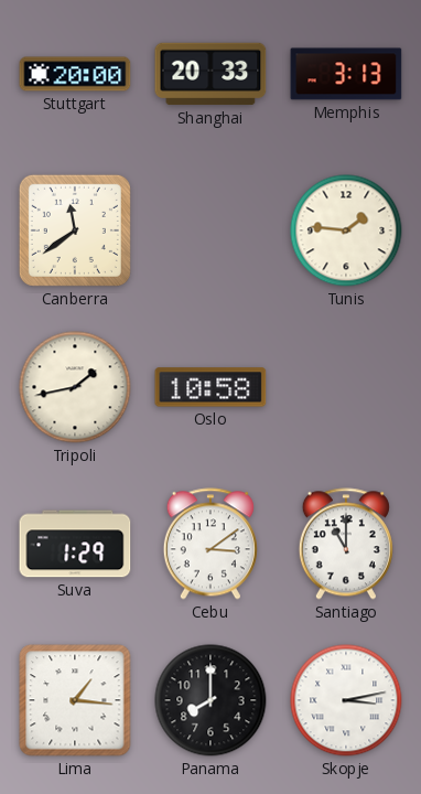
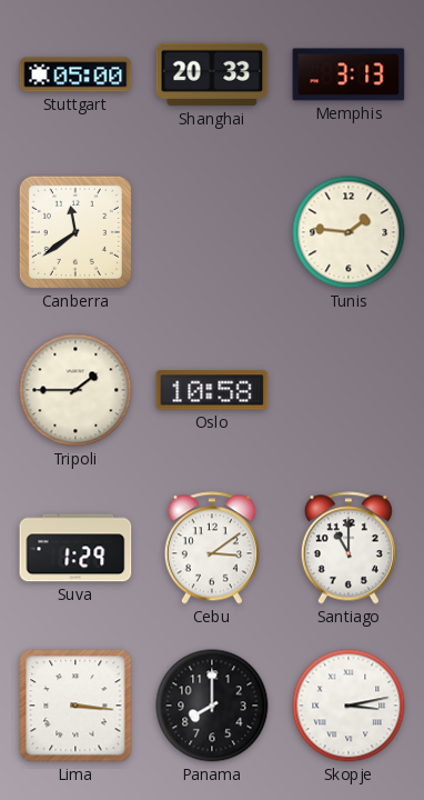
Stuttgart: 20:00 -> 05:00 (75, 74)
Tripoli: 1:43 -> 1:45 (75, 390)
Lima: 1:16 -> 3:16 (75, 706)
